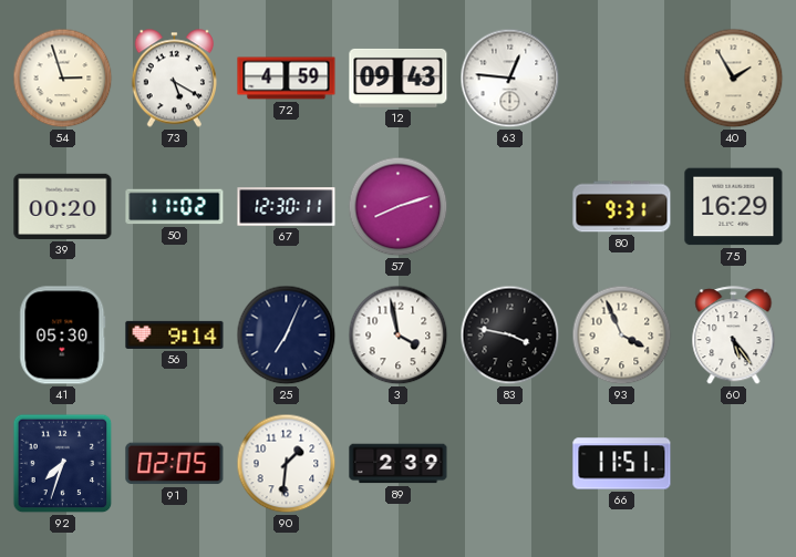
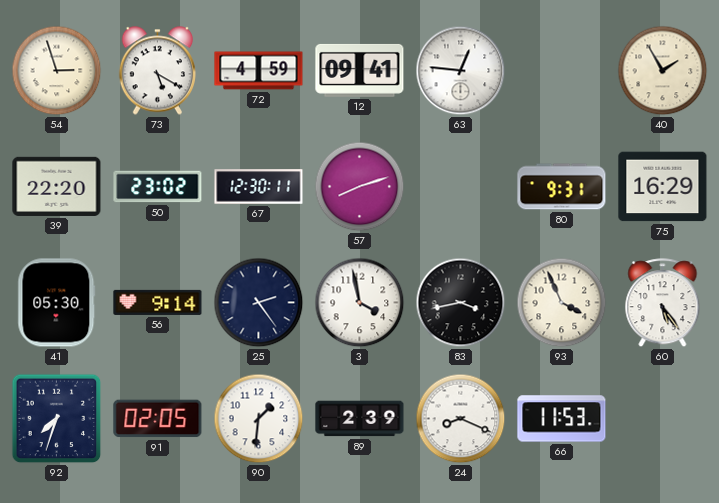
12: 09:43 -> 09:41 (360, 70)
39: 00:20 -> 22:20 (57, 186)
50: 11:02 -> 23:02 (158, 187)
25: 7:04 -> 2:24 (259, 303)
83: 3:47 -> 3:43 (461, 303)
24: none -> 8:19 (461, 419)
66: 11:51 -> 11:53 (562, 419)
